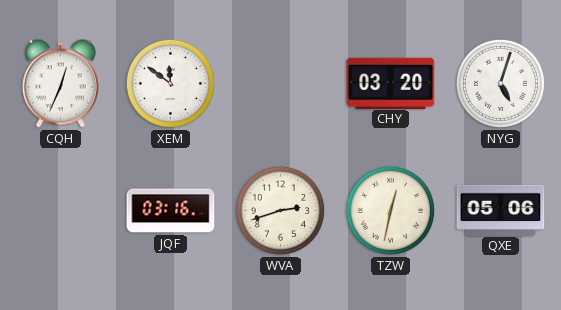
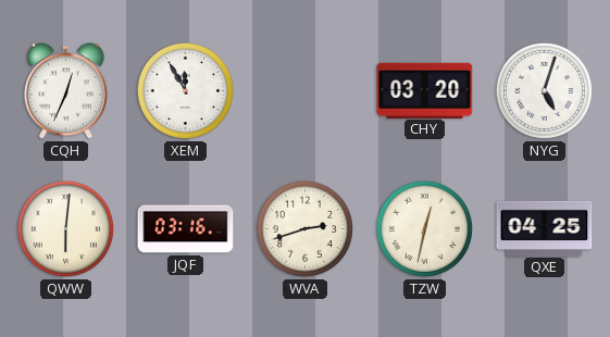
XEM: 11:51 -> 11:55 (185, 90)
QWW: none -> 6:01 (65, 228)
QXE: 05:06 -> 04:25 (545, 228)
